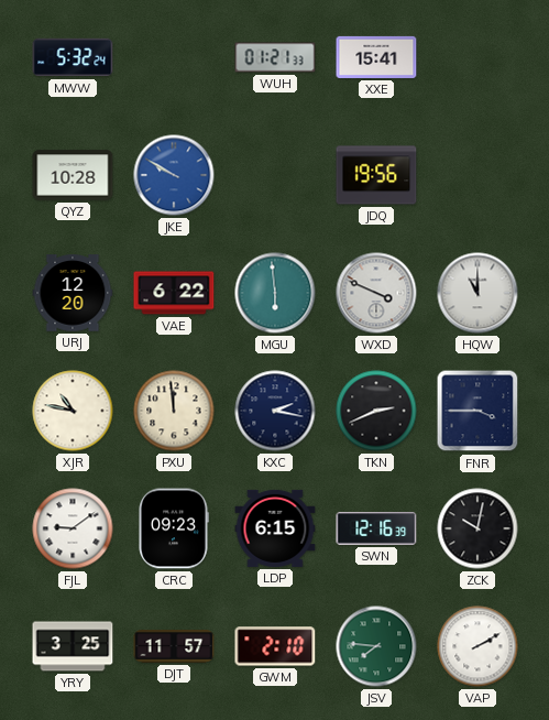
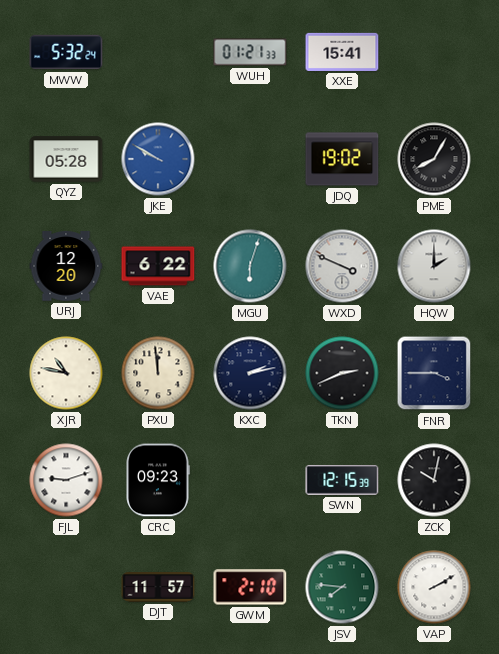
QYZ: 10:28 -> 05:28 (66, 159)
JDQ: 19:56 -> 19:02 (342, 159)
PME: none -> 8:05 (434, 159)
MGU: 5:59 -> 6:03 (250, 266)
HQW: 11:00 -> 2:00 (434, 266)
KXC: 2:17 -> 2:13 (250, 373)
FJL: 9:09 -> 9:12 (66, 480)
LDP: 6:15 -> none (275, 528)
SWN: 12:16 -> 12:15 (342, 481)
YRY: 3:25 -> none (73, 646)
